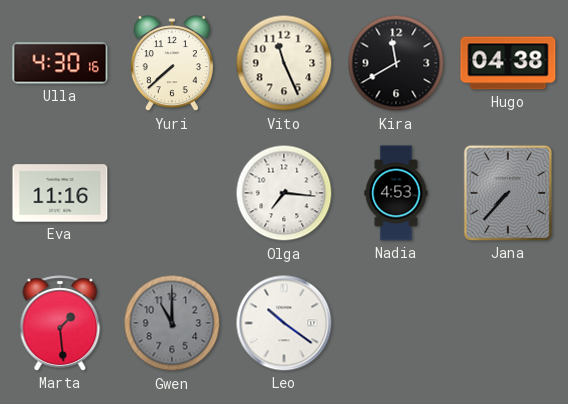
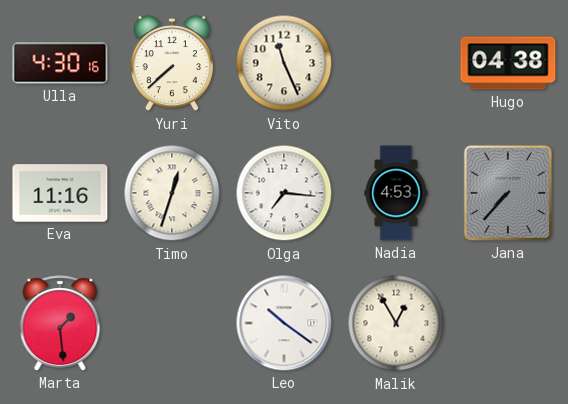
Kira: 11:40 -> none (396, 63)
Timo: none -> 12:33 (172, 193)
Gwen: 11:00 -> none (172, 323)
Malik: none -> 12:55 (396, 323)
